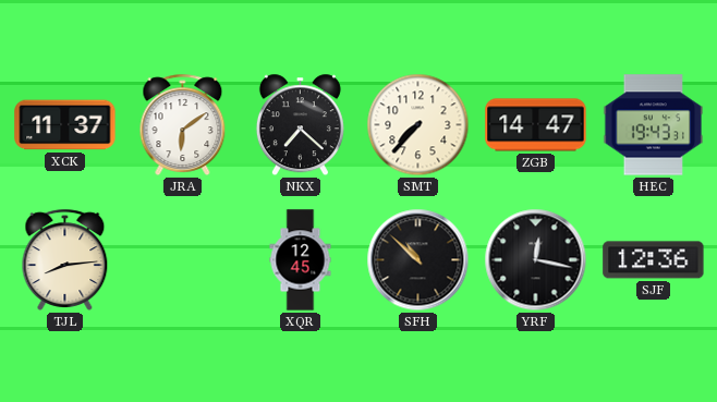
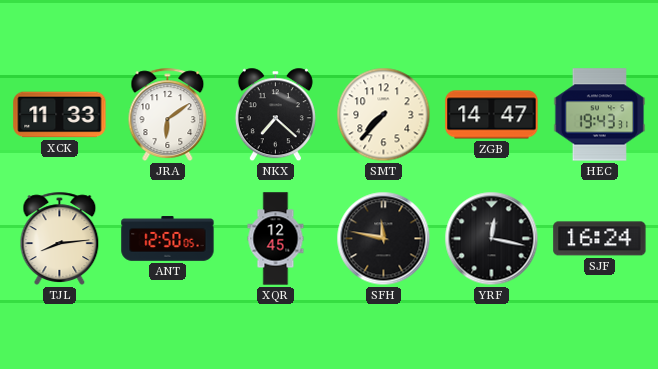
XCK: 11:37 -> 11:33 (60, 115)
ANT: none -> 12:50 (168, 239)
SFH: 10:52 -> 11:47 (384, 239)
SJF: 12:36 -> 16:24 (600, 239)
